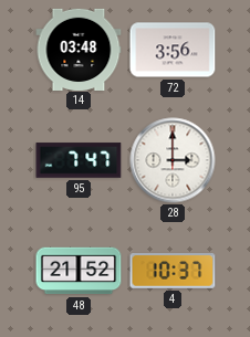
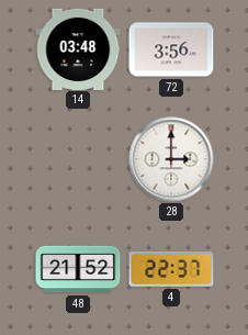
95: 7:47 -> none (79, 160)
4: 10:37 -> 22:37 (171, 270)
